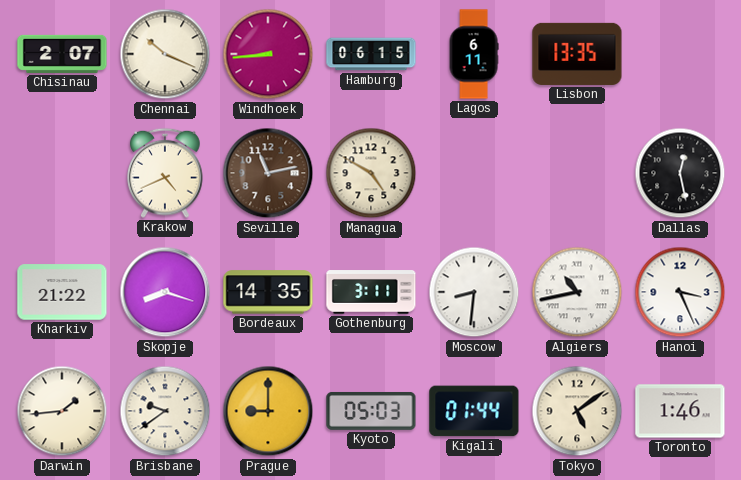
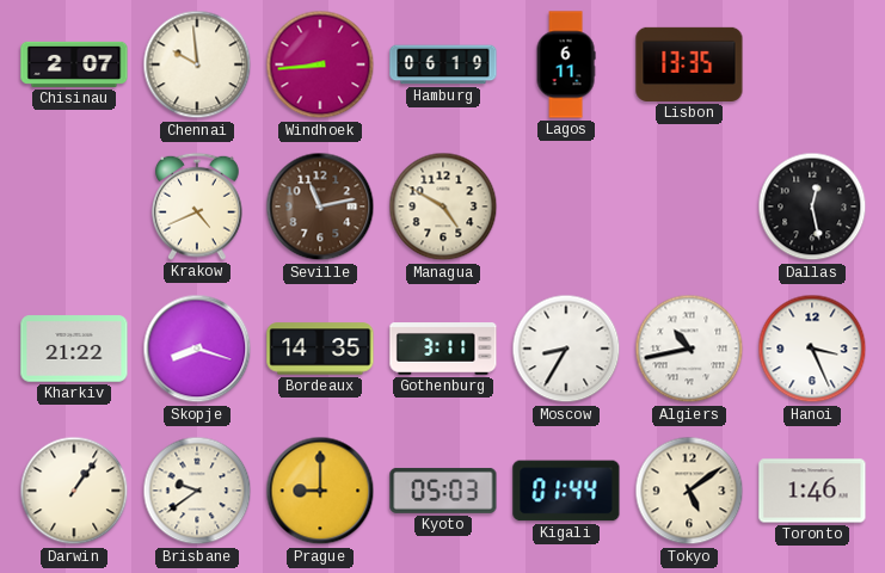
Chennai: 10:19 -> 9:59 (197, 64)
Hamburg: 06:15 -> 06:19 (443, 64)
Moscow: 8:31 -> 8:35 (566, 349)
Darwin: 1:44 -> 1:06 (74, 491)
